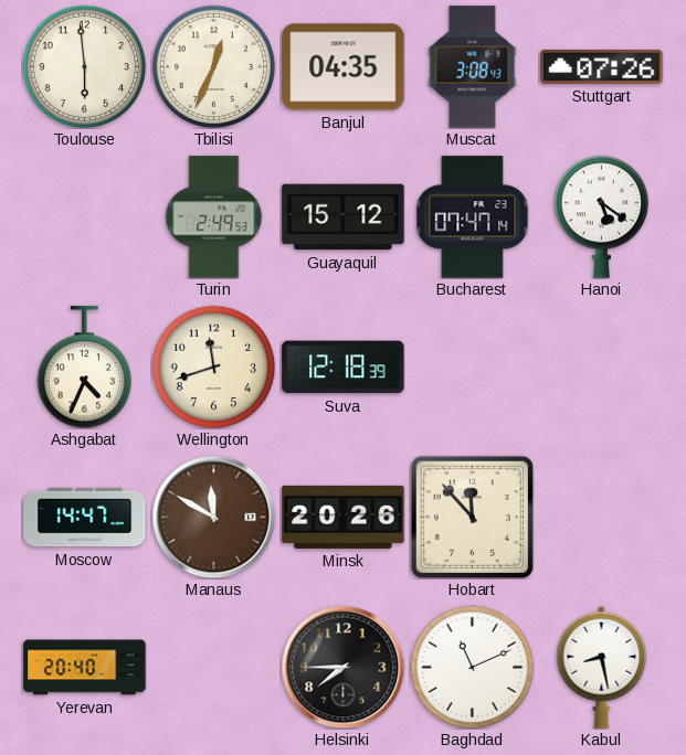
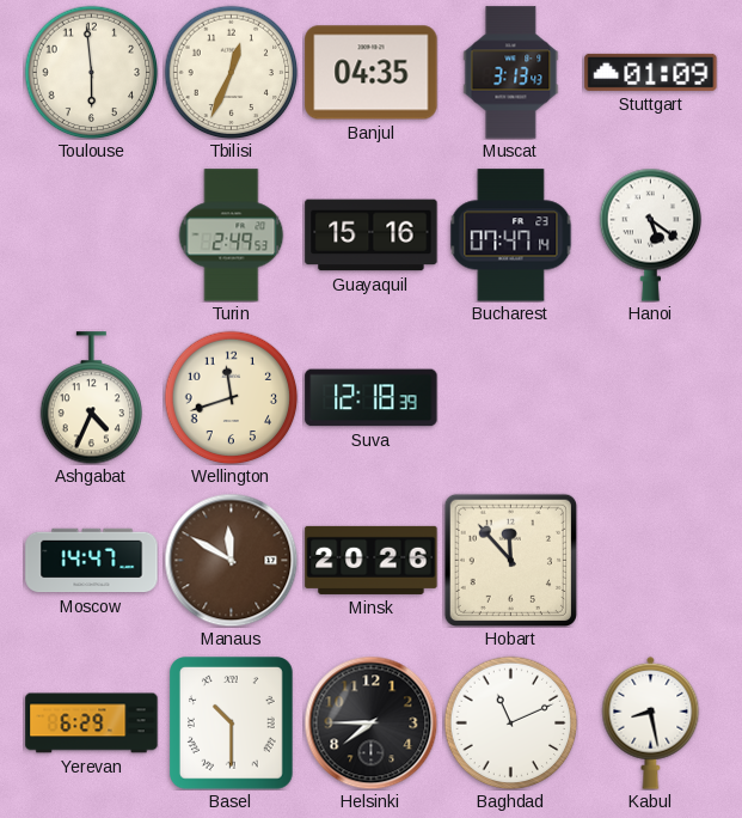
Muscat: 3:08 -> 3:13 (511, 73)
Stuttgart: 07:26 -> 01:09 (651, 72)
Guayaquil: 15:12 -> 15:16 (372, 236)
Yerevan: 20:40 -> 6:29 (92, 724)
Basel: none -> 10:30 (232, 724)
